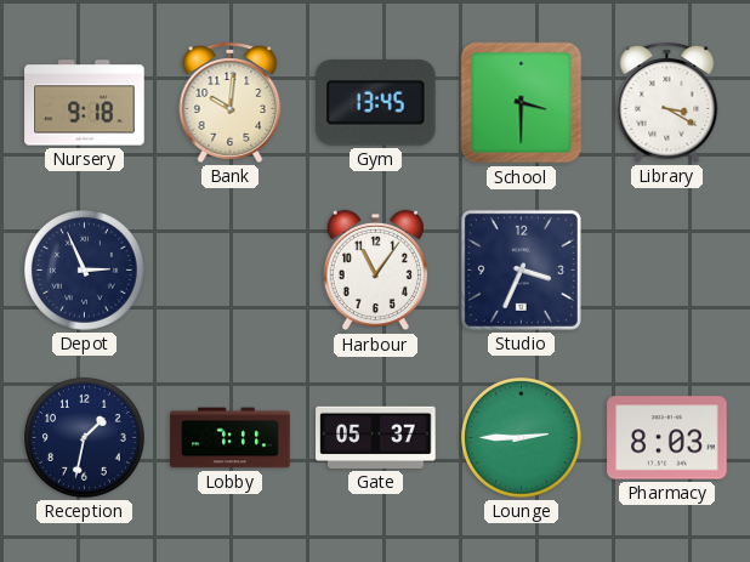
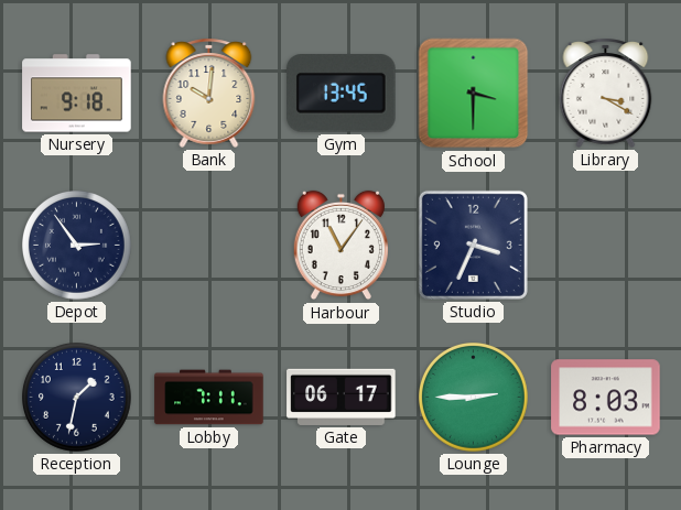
Depot: 2:56 -> 2:54 (77, 246)
Gate: 05:37 -> 06:17 (342, 397)
